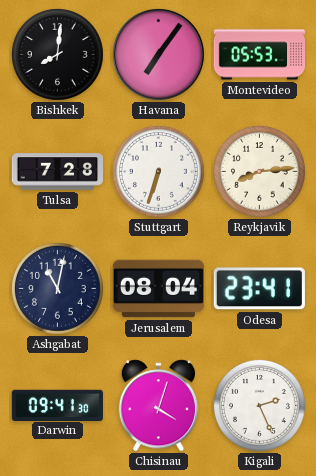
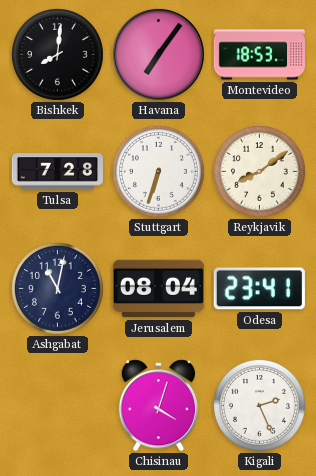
Montevideo: 05:53 -> 18:53 (259, 55)
Reykjavik: 8:14 -> 8:09 (260, 172)
Darwin: 09:41 -> none (57, 405)
